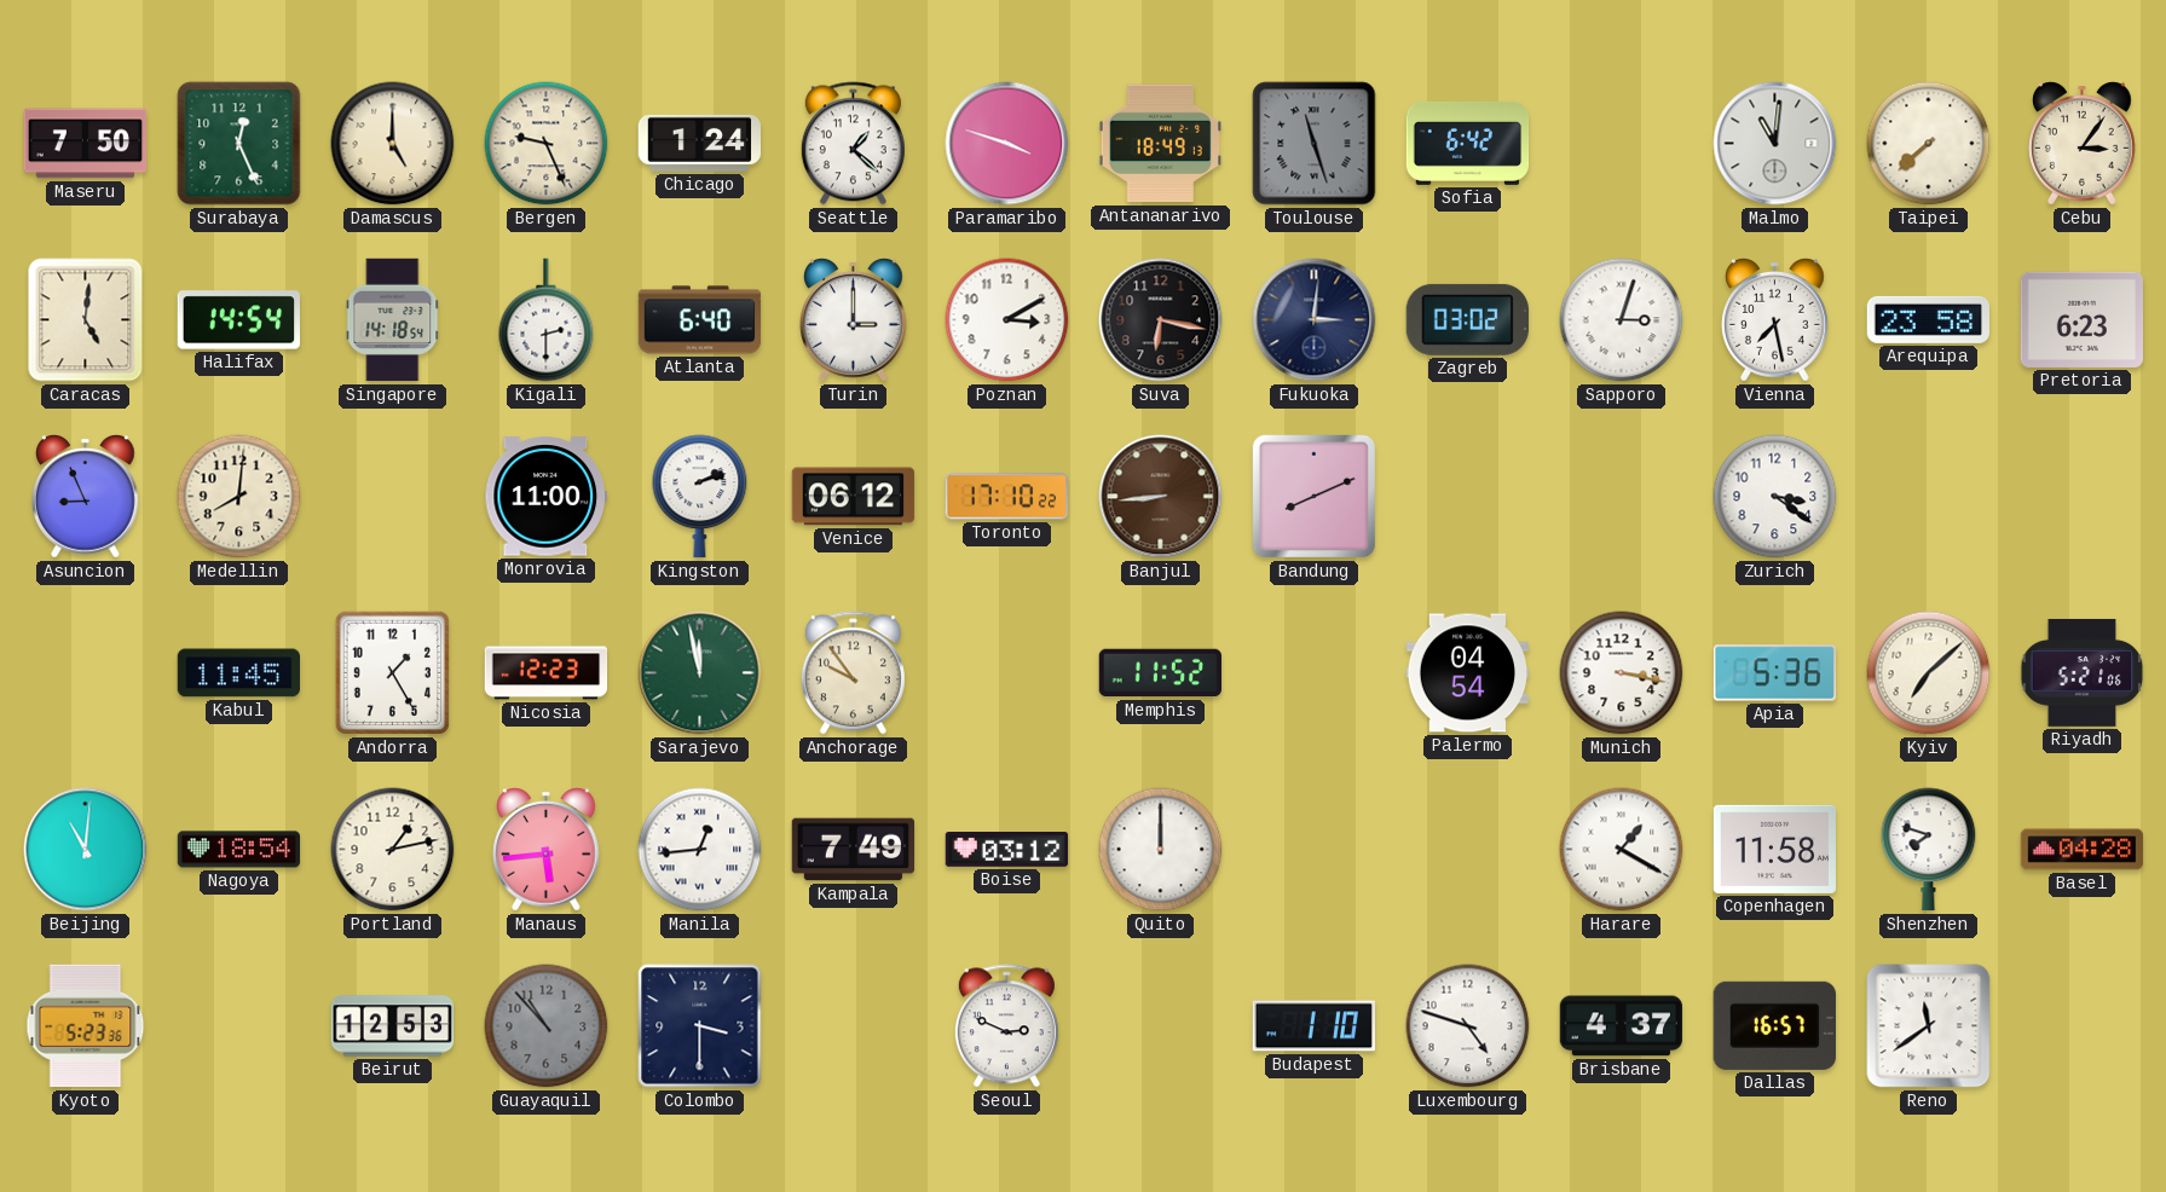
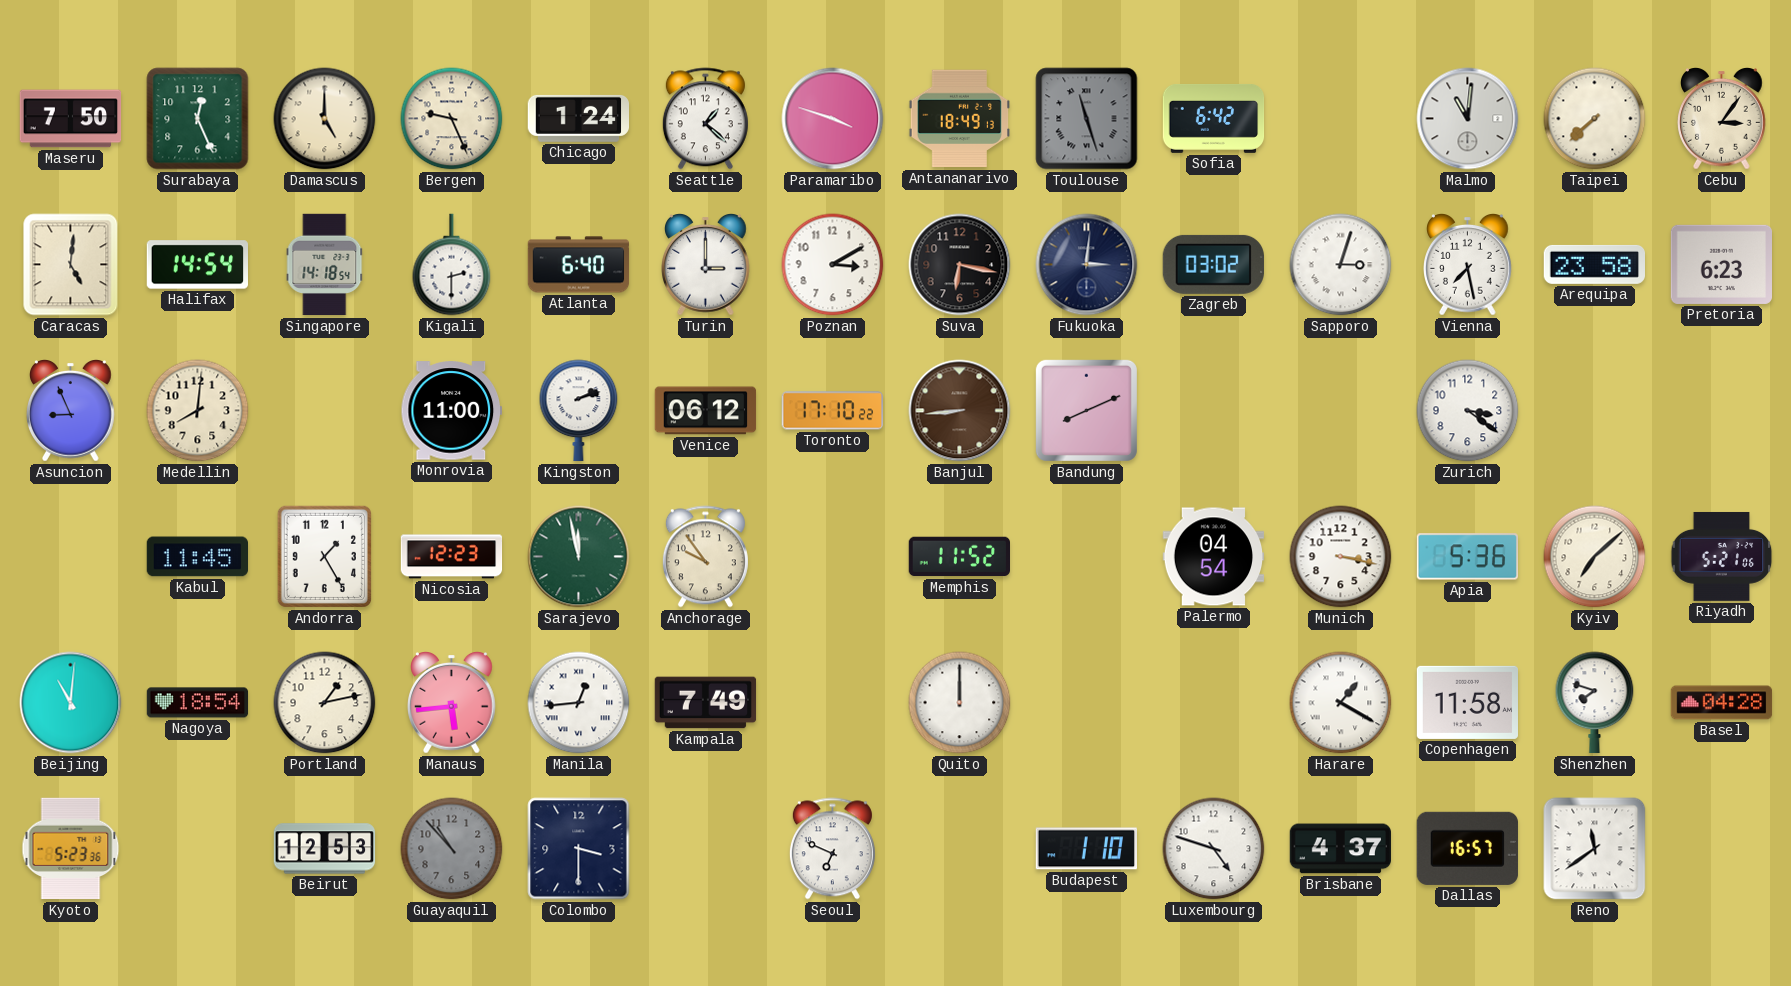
Boise: 03:12 -> none (1007, 850)
Seoul: 2:49 -> 6:49 (832, 849)
